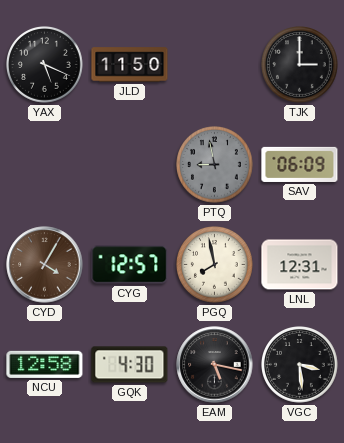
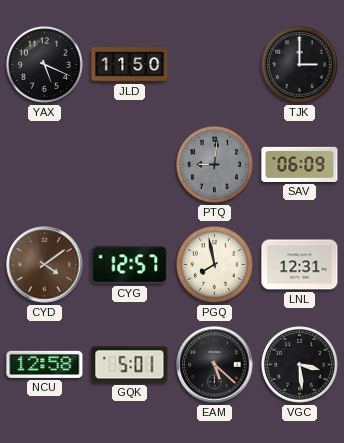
PTQ: 8:58 -> 9:01 (215, 165)
CYD: 4:05 -> 4:09 (45, 265)
GQK: 4:30 -> 5:01 (130, 365)
EAM: 5:17 -> 5:22 (215, 365)
